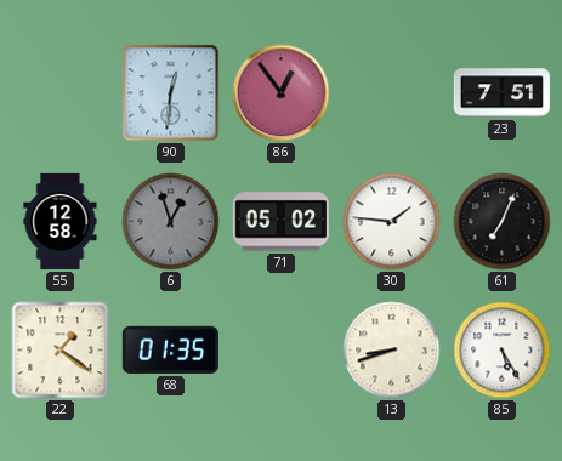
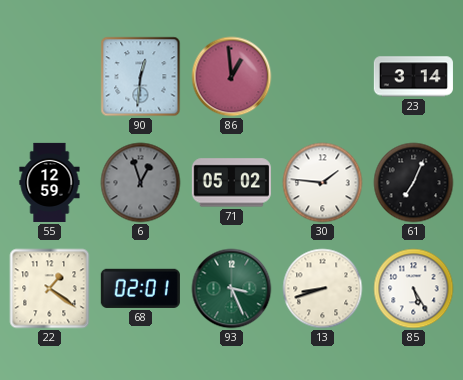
86: 12:54 -> 12:59 (232, 77)
23: 7:51 -> 3:14 (413, 77)
55: 12:58 -> 12:59 (50, 182)
68: 01:35 -> 02:01 (140, 288)
93: none -> 3:26 (232, 289)
